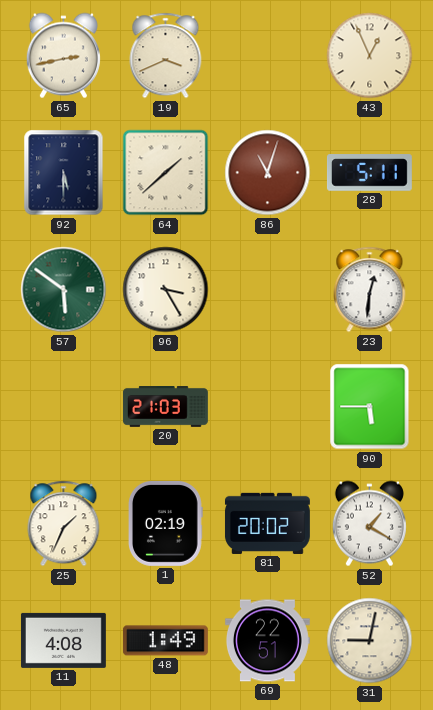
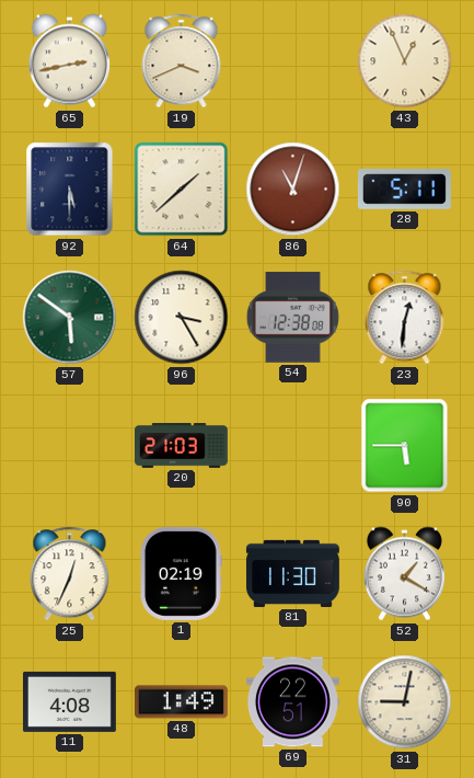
54: none -> 12:38 (292, 318)
25: 1:34 -> 12:34 (70, 574)
81: 20:02 -> 11:30 (292, 573)
